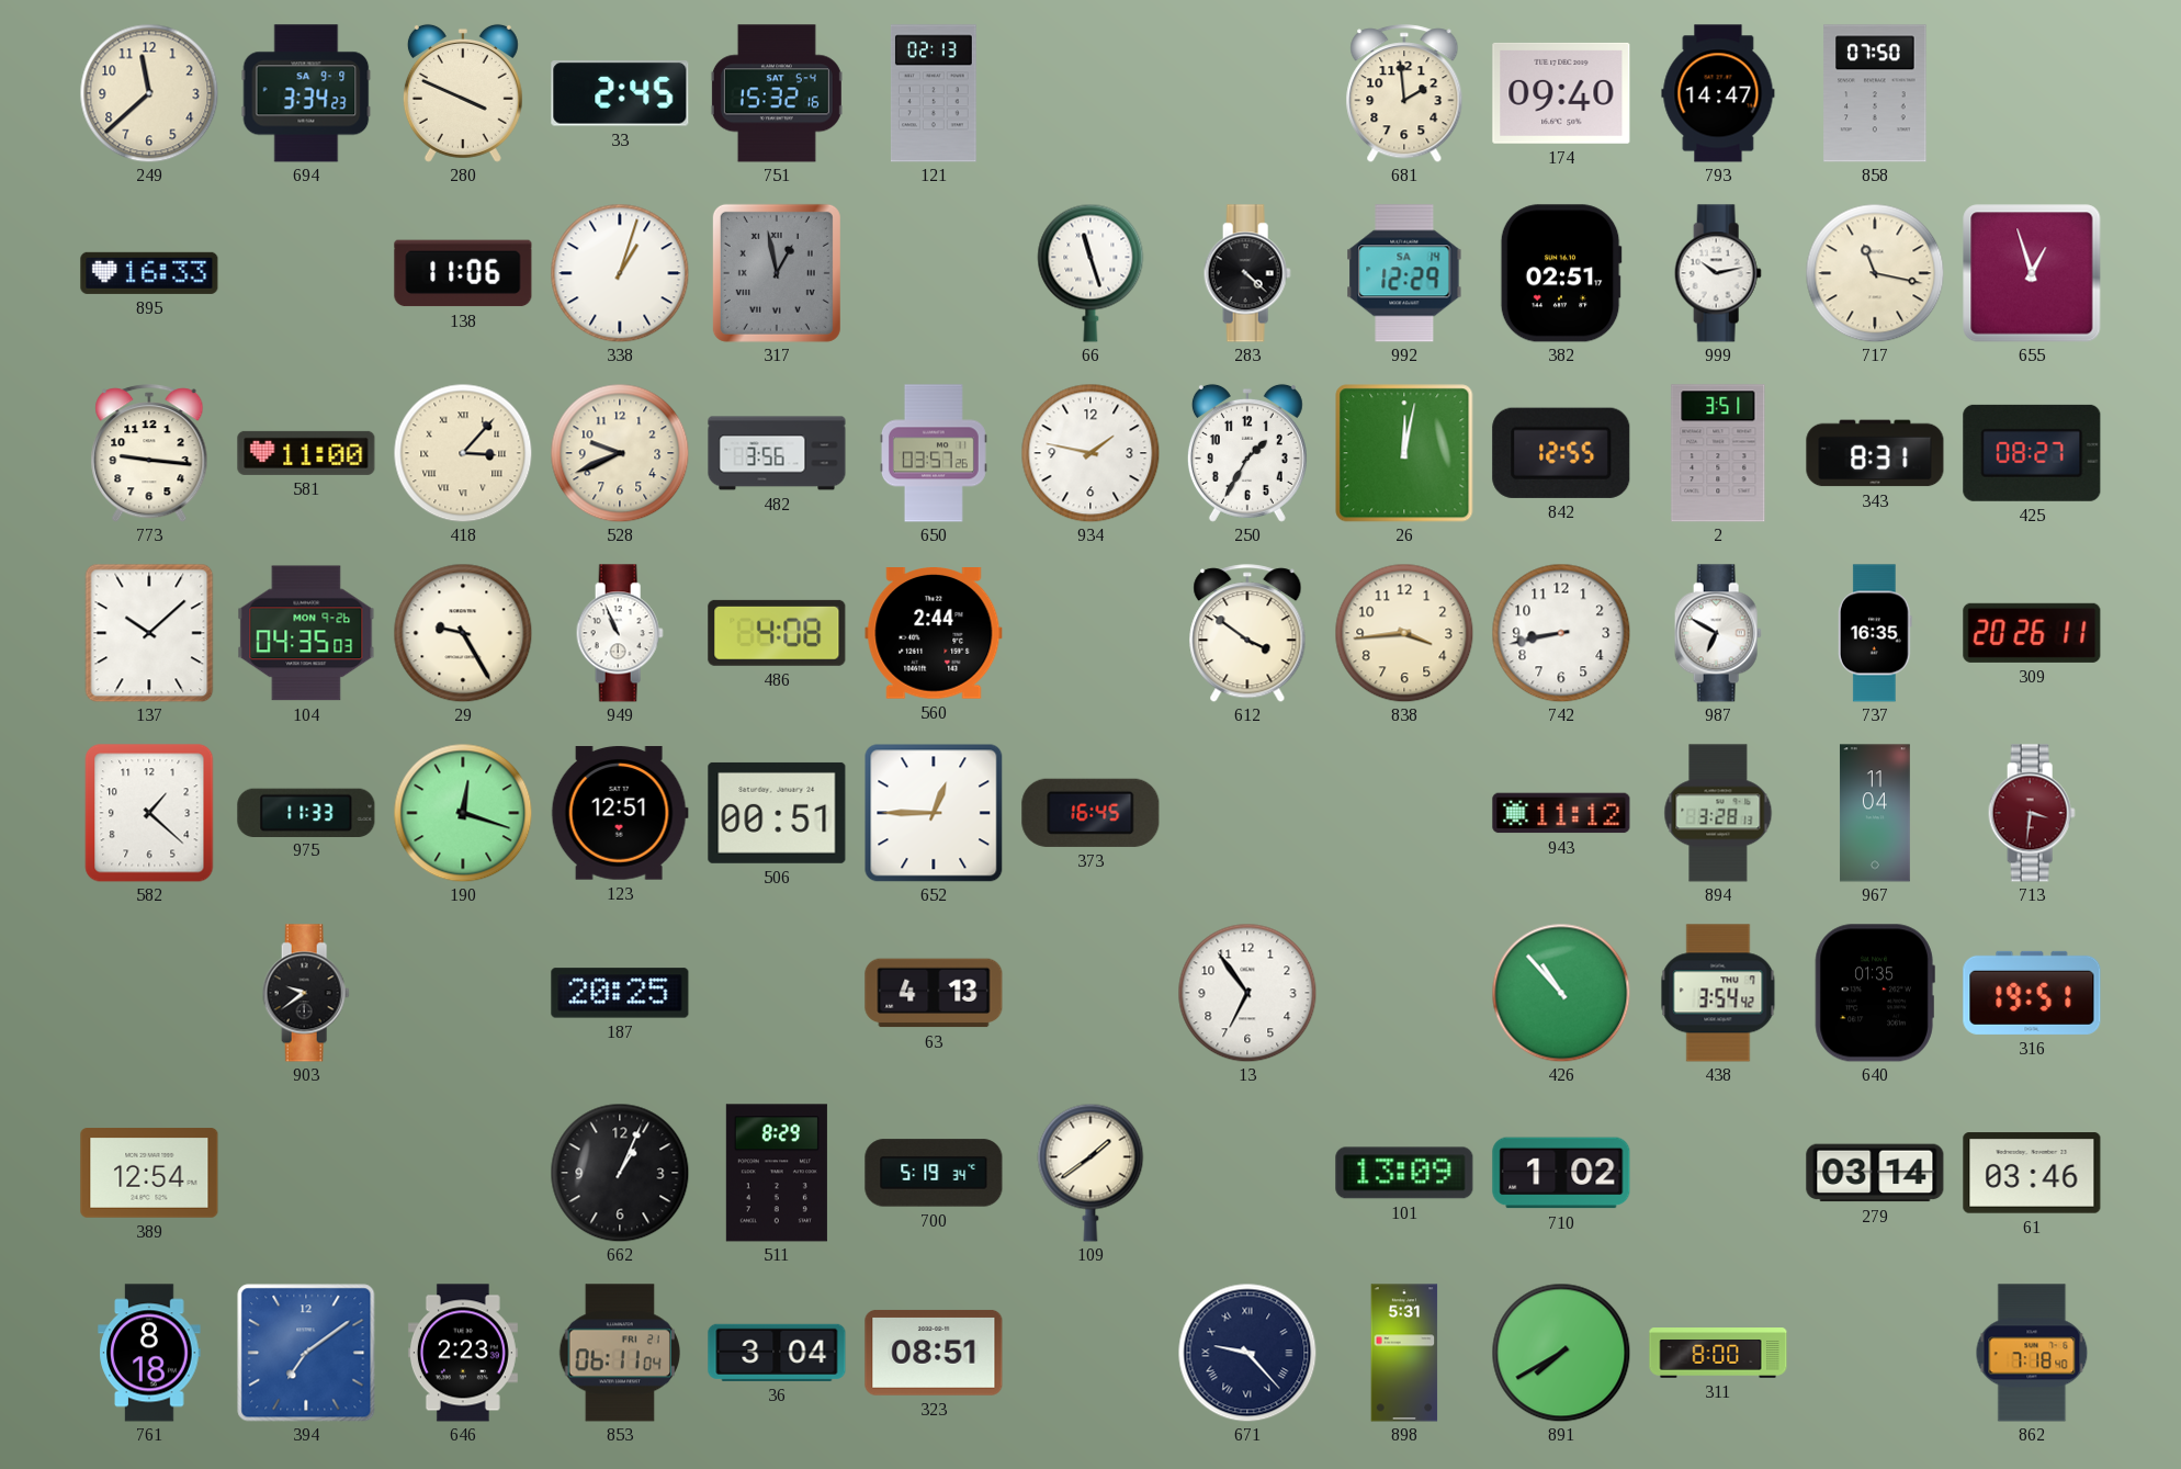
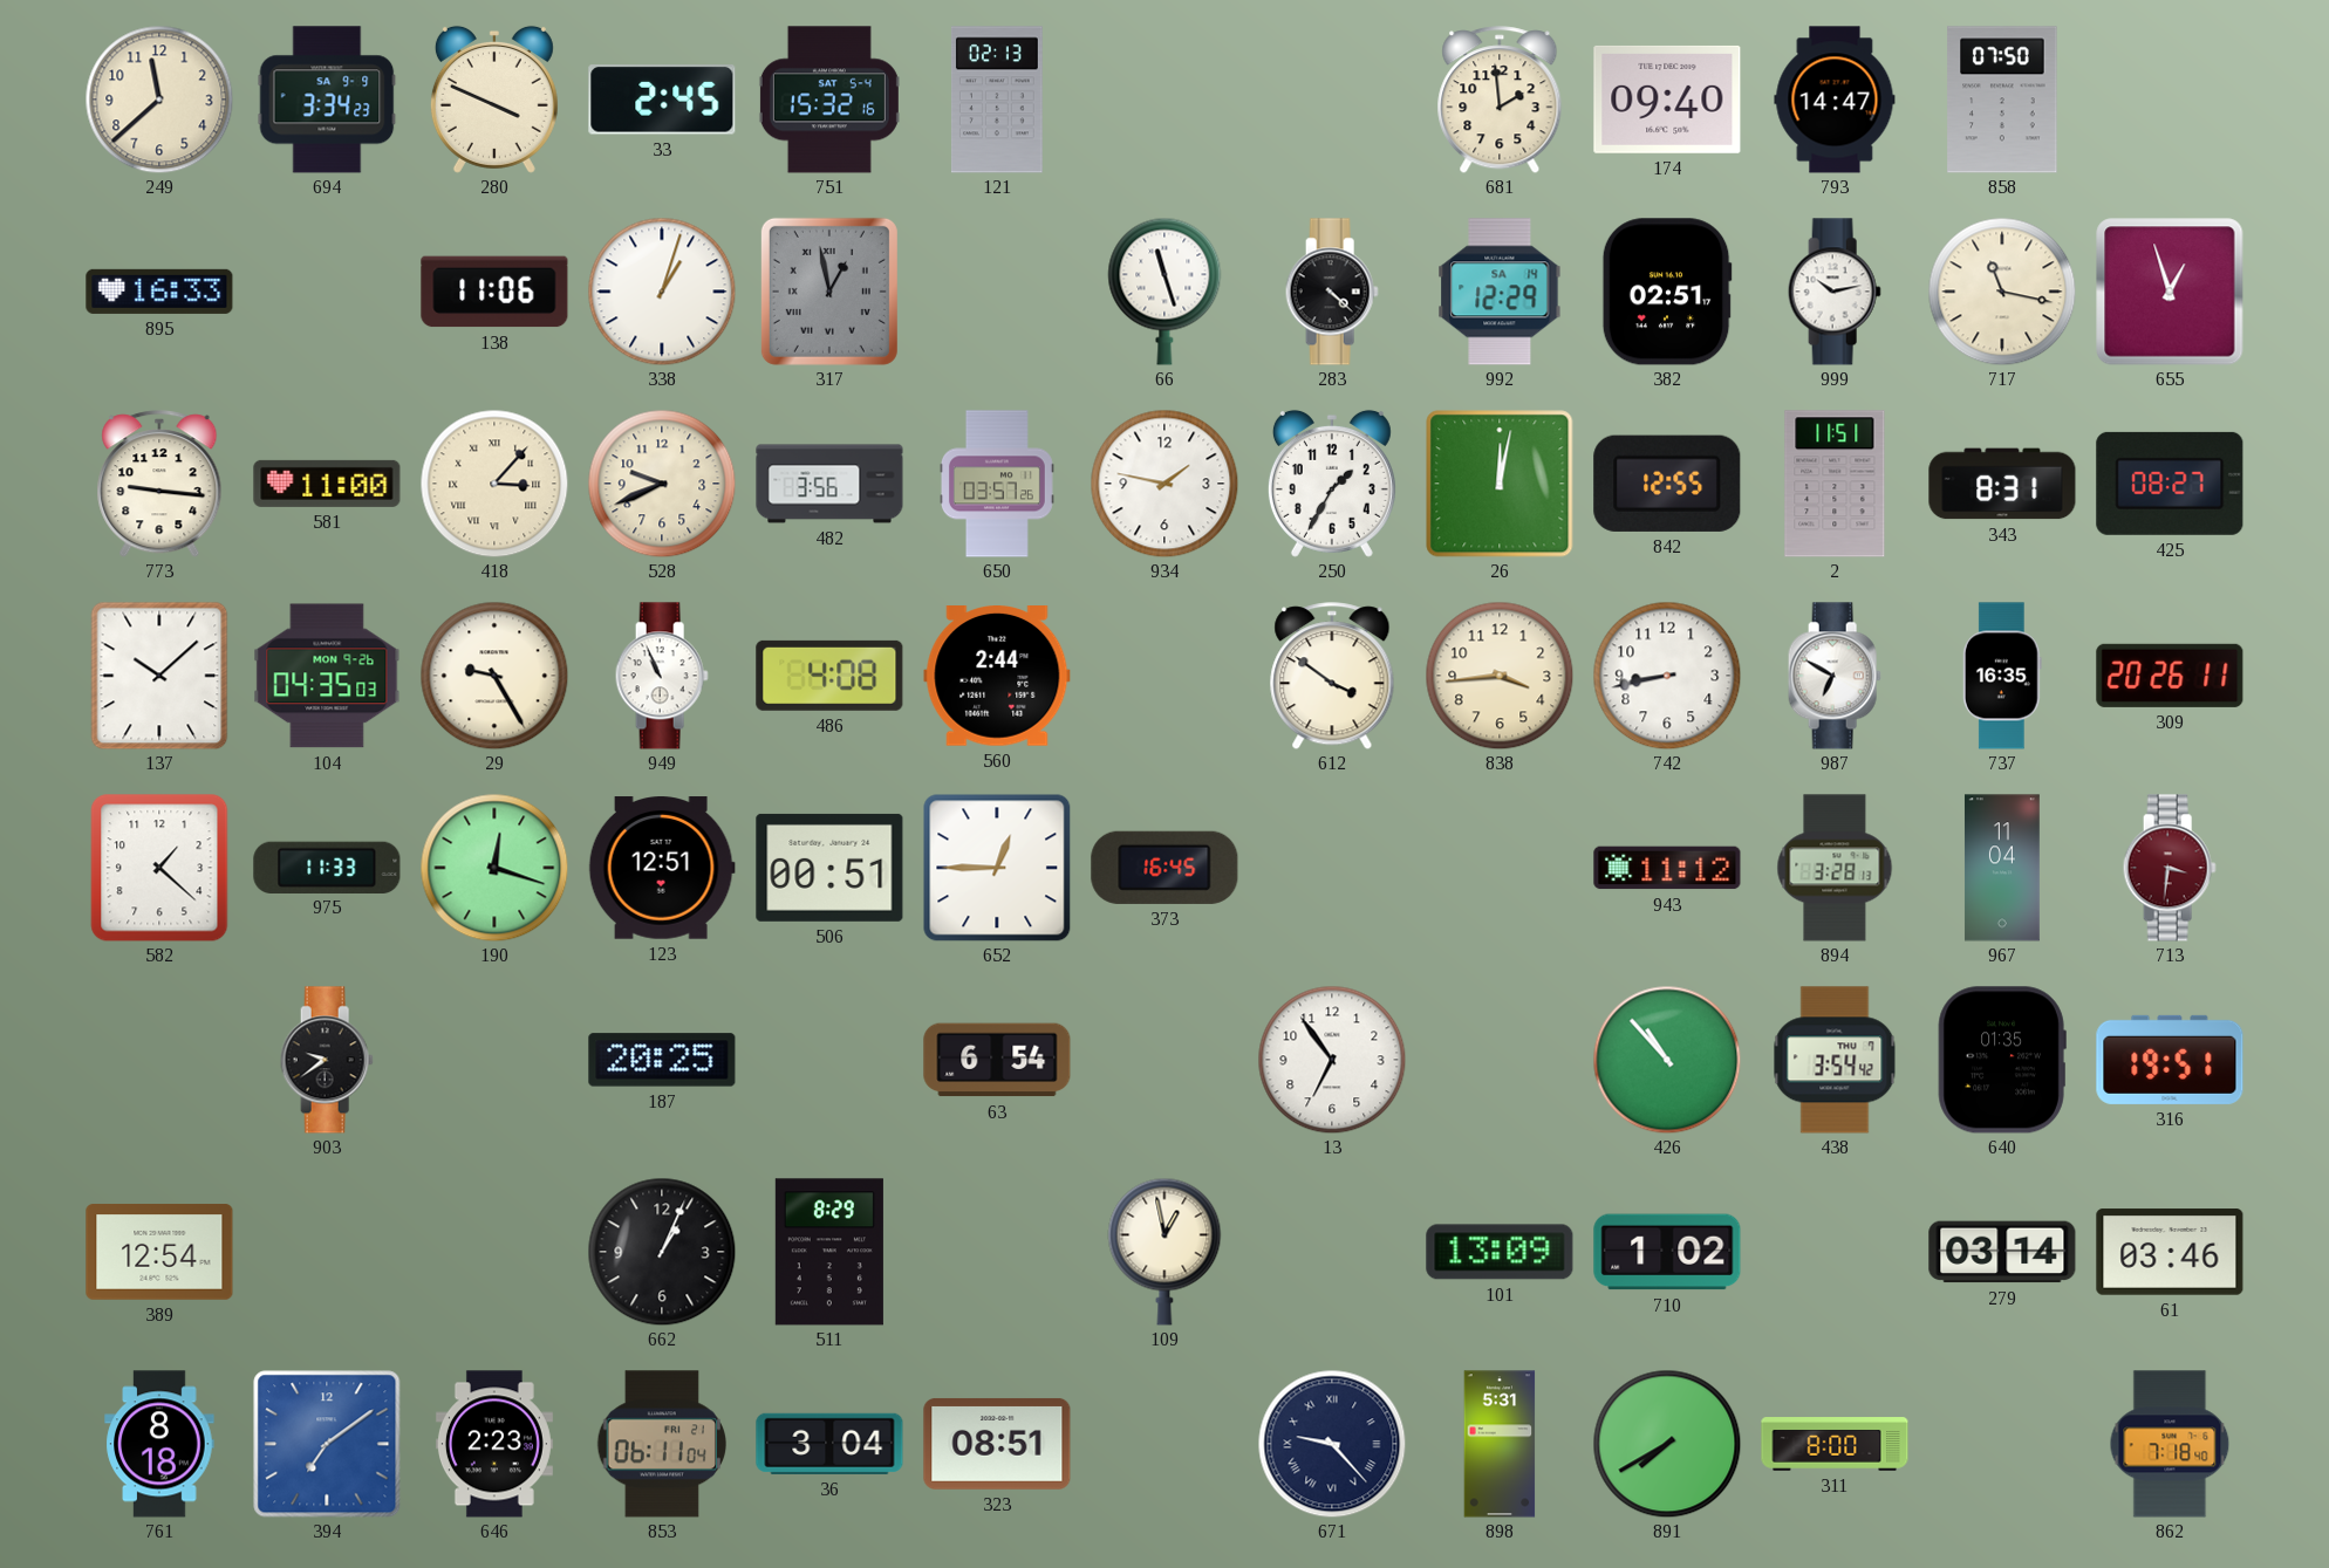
2: 3:51 -> 11:51 (1835, 484)
63: 4:13 -> 6:54 (997, 1060)
700: 5:19 -> none (934, 1173)
109: 1:39 -> 12:58 (1164, 1252)
